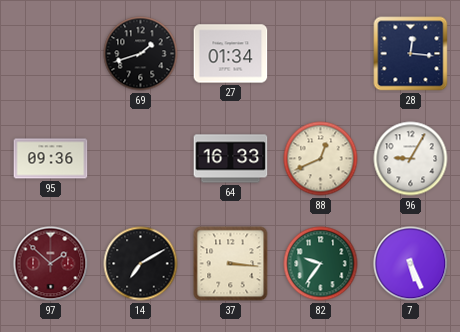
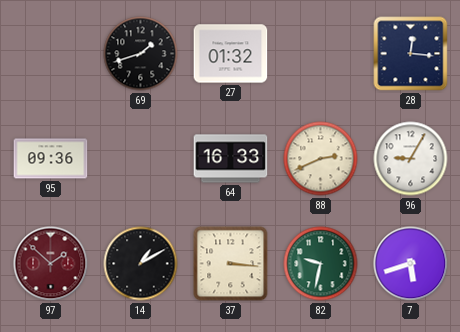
27: 01:34 -> 01:32 (231, 54)
88: 12:41 -> 2:41 (321, 159)
14: 7:10 -> 1:10 (141, 264)
82: 9:36 -> 9:32 (321, 264)
7: 5:26 -> 5:42 (411, 264)
